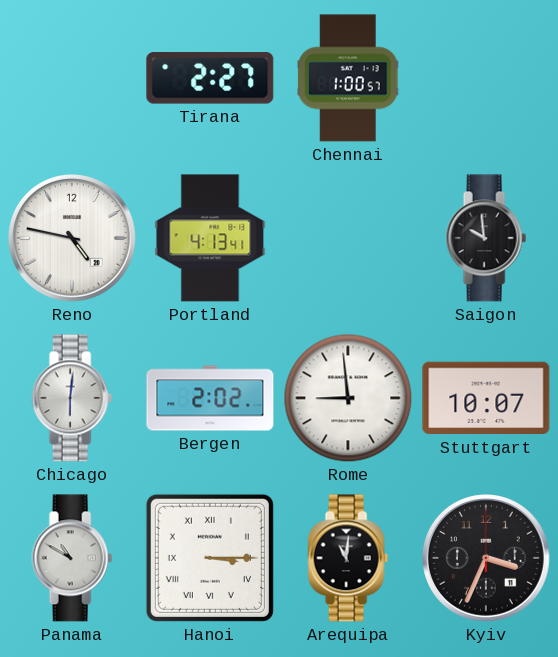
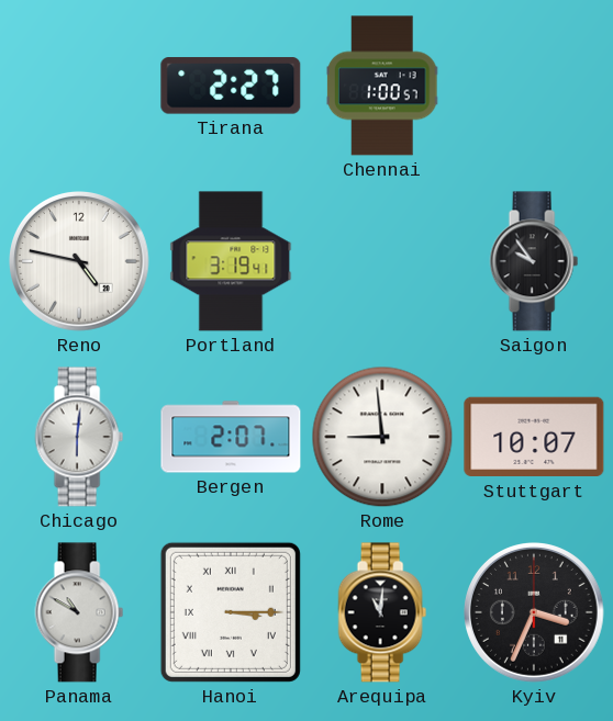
Portland: 4:13 -> 3:19 (231, 261)
Saigon: 9:59 -> 9:54 (534, 261)
Bergen: 2:02 -> 2:07 (231, 437)
